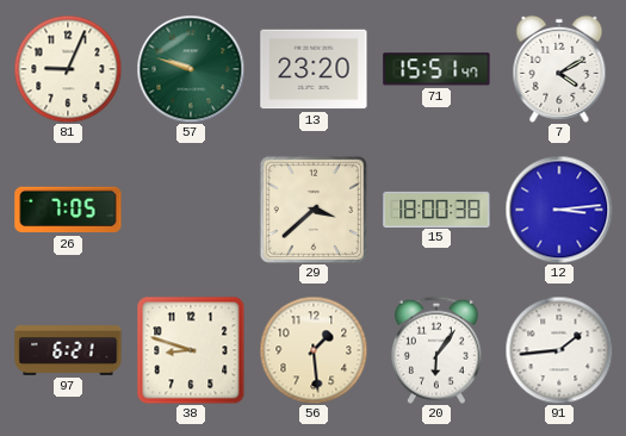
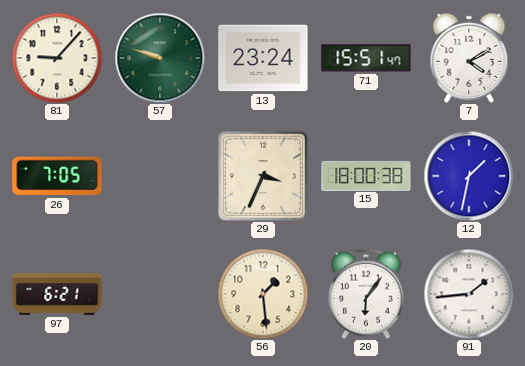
81: 9:04 -> 9:07 (57, 58)
13: 23:20 -> 23:24 (263, 58)
29: 3:38 -> 3:34 (263, 176)
12: 3:14 -> 1:32 (469, 176)
38: 8:48 -> none (191, 350)
